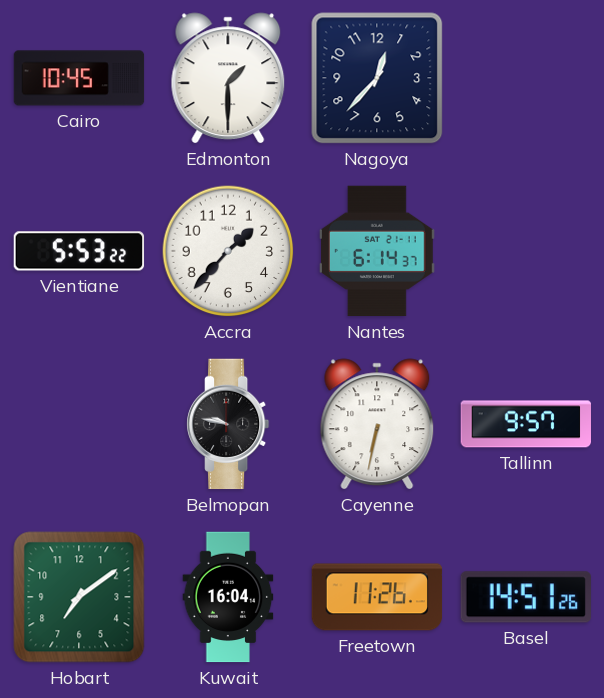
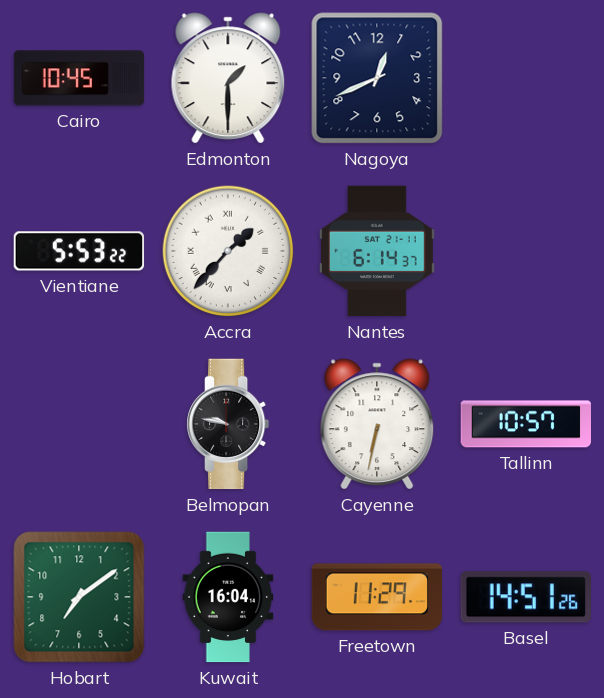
Nagoya: 12:37 -> 12:41 (377, 78)
Accra numerals: Arabic -> Roman (228, 251)
Tallinn: 9:57 -> 10:57 (526, 424)
Freetown: 11:26 -> 11:29 (377, 597)
